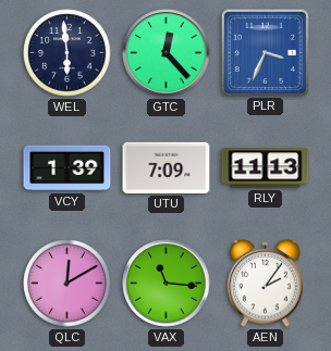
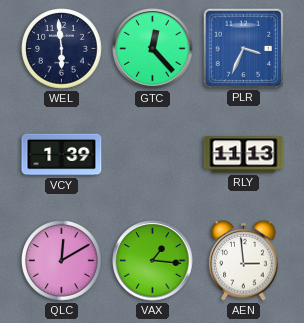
UTU: 7:09 -> none (167, 167)
VAX: 11:16 -> 1:16 (153, 261)
AEN: 2:06 -> 2:59 (244, 260)
